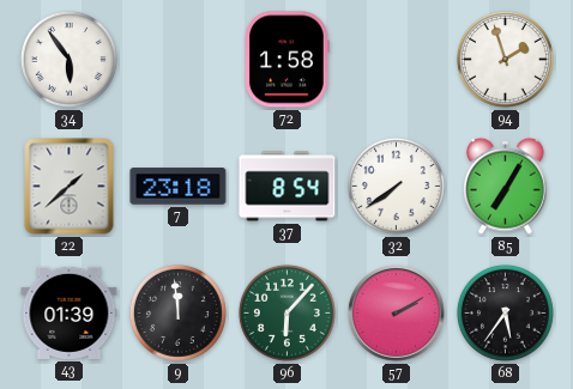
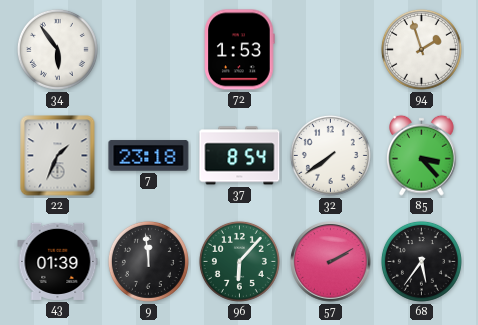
72: 1:58 -> 1:53 (240, 50)
22: 1:38 -> 1:34 (58, 156)
85: 7:05 -> 3:23 (422, 155)
